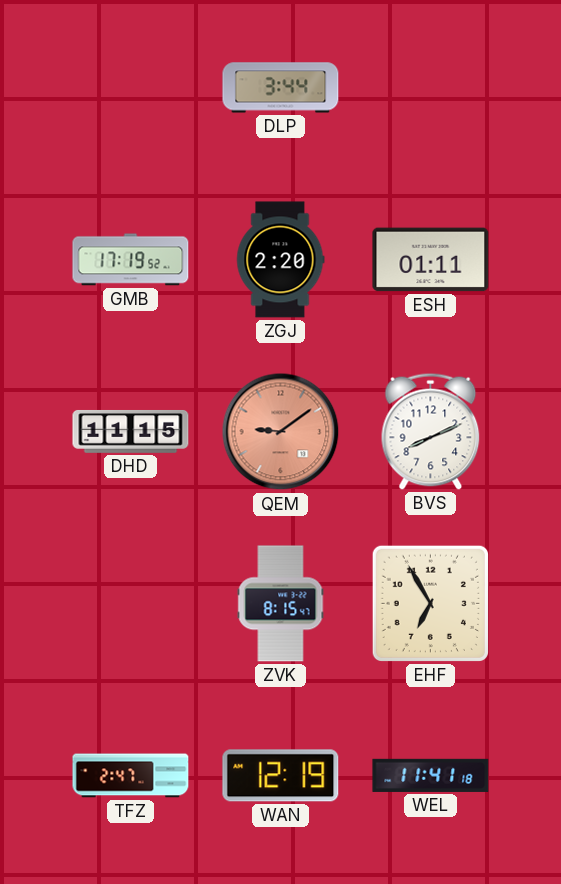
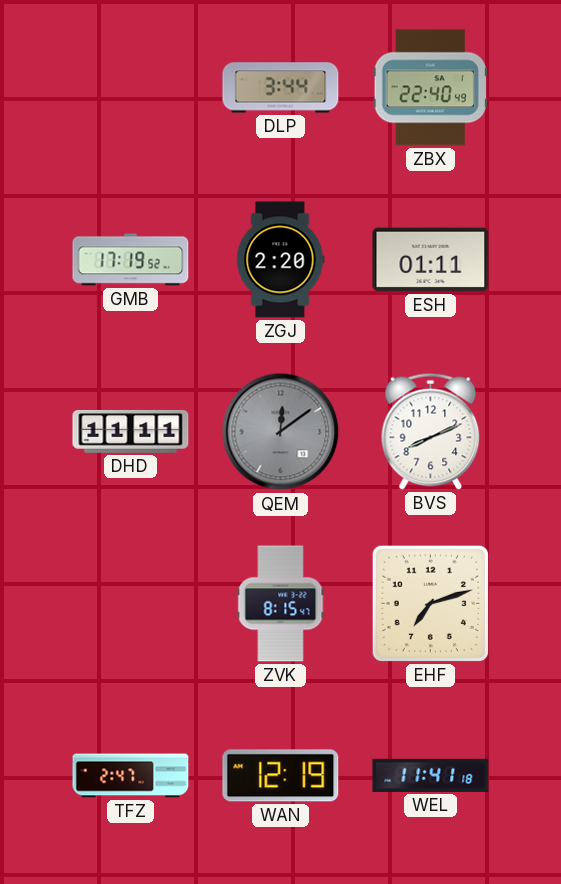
ZBX: none -> 22:40 (430, 88)
DHD: 11:15 -> 11:11 (131, 432)
QEM: 9:09 -> 12:09 (281, 432)
QEM dial: salmon -> grey (281, 432)
EHF: 6:55 -> 7:12 (430, 603)
